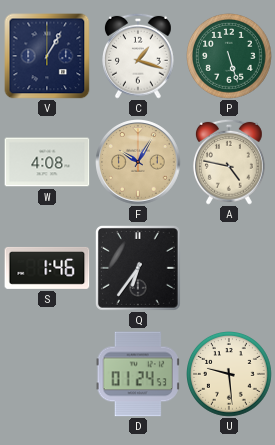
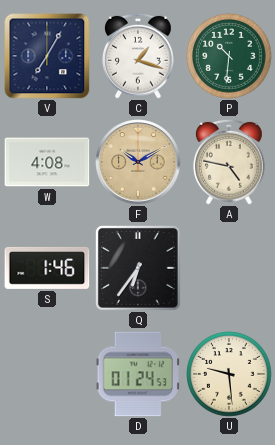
V: 1:05 -> 7:05 (47, 56)
P: 5:27 -> 10:31 (230, 57)
F: 10:05 -> 10:10 (138, 162)
